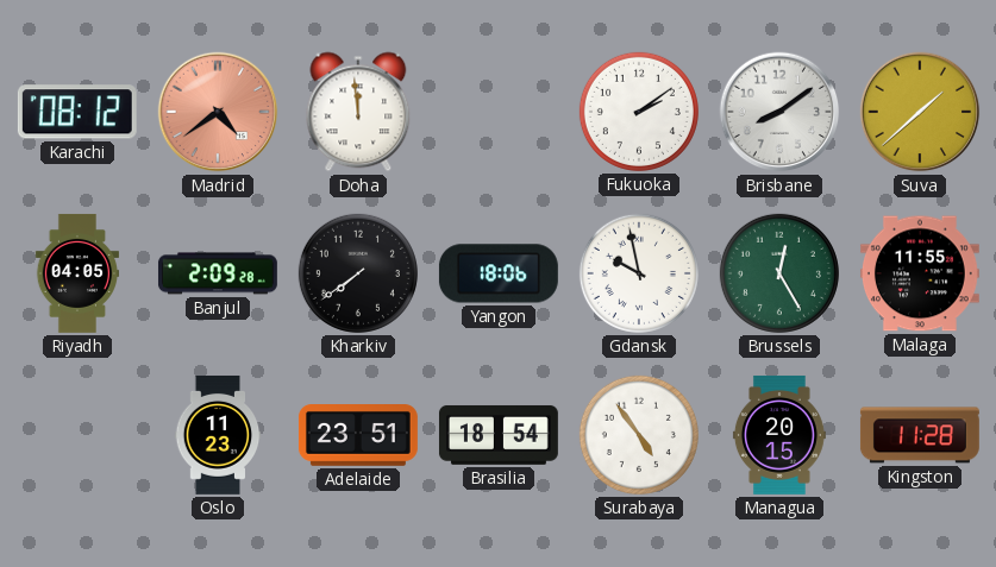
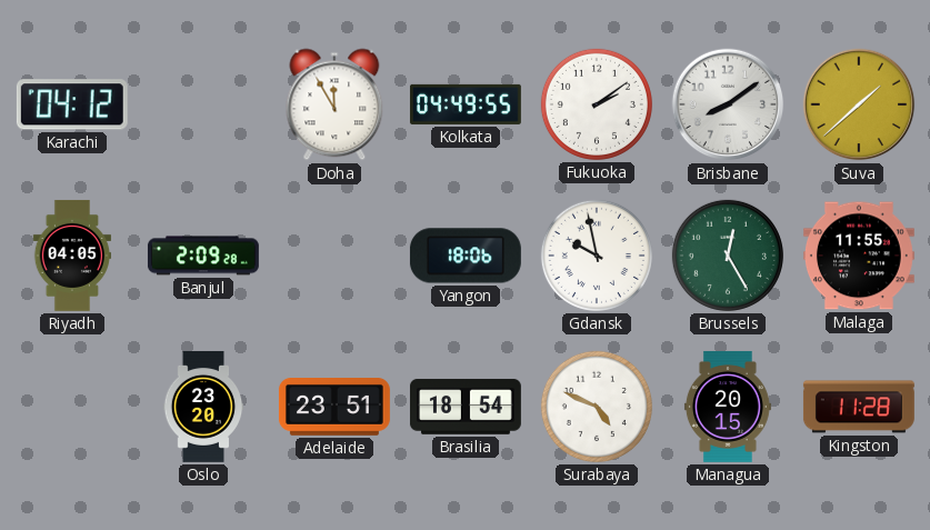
Karachi: 08:12 -> 04:12 (72, 104)
Madrid: 4:39 -> none (218, 112)
Doha: 11:59 -> 11:55 (334, 104)
Kolkata: none -> 04:49 (466, 104)
Kharkiv: 7:39 -> none (358, 273)
Oslo: 11:23 -> 23:20 (203, 407)
Surabaya: 4:54 -> 4:49 (597, 407)
